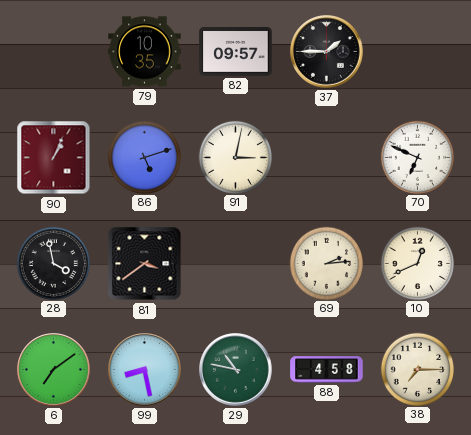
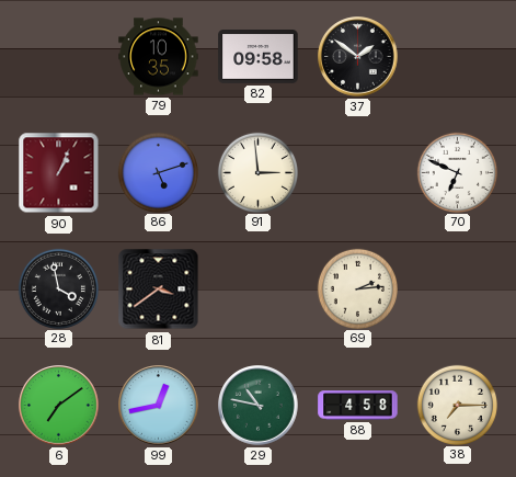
82: 09:57 -> 09:58 (259, 57)
37: 1:45 -> 1:51 (358, 57)
91: 3:02 -> 2:59 (257, 172)
10: 12:41 -> none (417, 263)
99: 8:28 -> 12:43 (159, 406)
